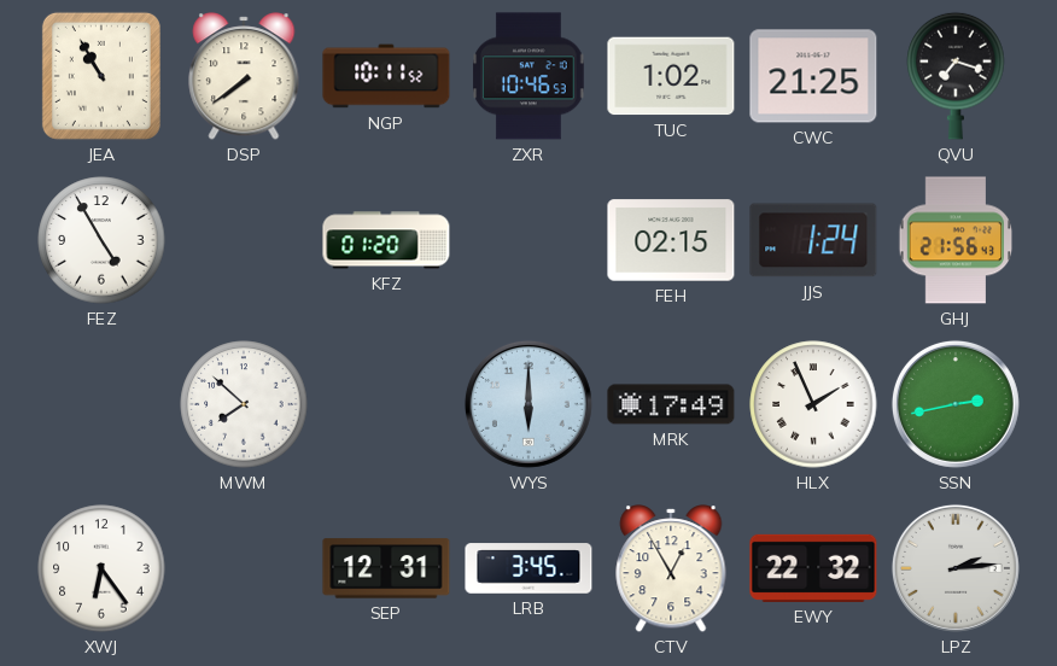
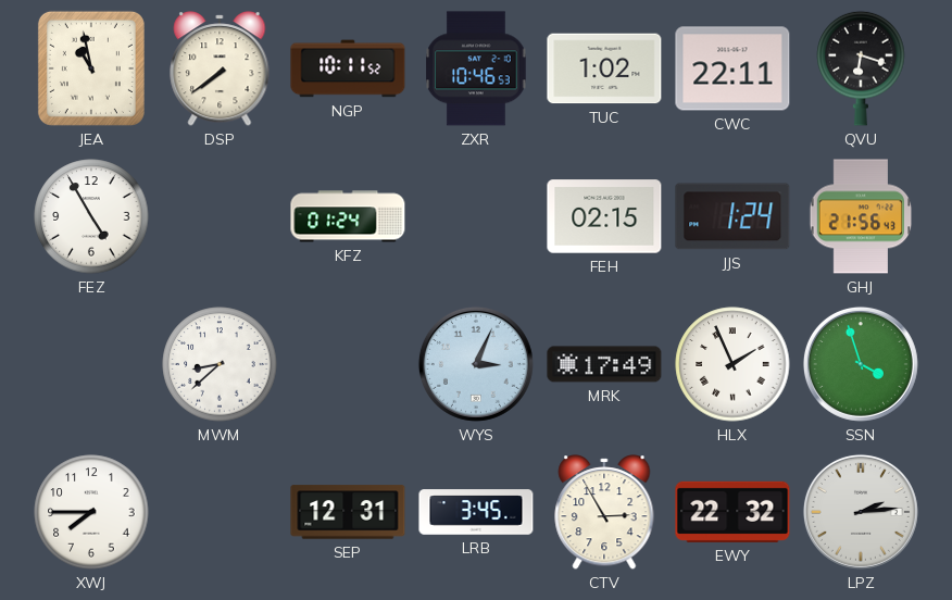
JEA: 10:55 -> 10:58 (91, 68)
CWC: 21:25 -> 22:11 (732, 68)
QVU: 7:18 -> 6:18 (861, 68)
KFZ: 01:20 -> 01:24 (348, 216)
MWM: 7:52 -> 8:38 (220, 364)
WYS: 6:00 -> 3:04 (476, 364)
SSN: 2:43 -> 3:57 (861, 364)
XWJ: 6:24 -> 7:45 (91, 512)
CTV: 12:55 -> 2:55 (604, 512)
